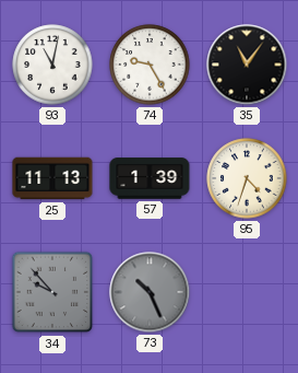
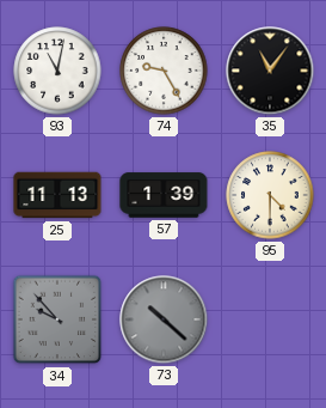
95: 4:33 -> 4:30 (270, 195)
73: 10:26 -> 10:22 (164, 319)
